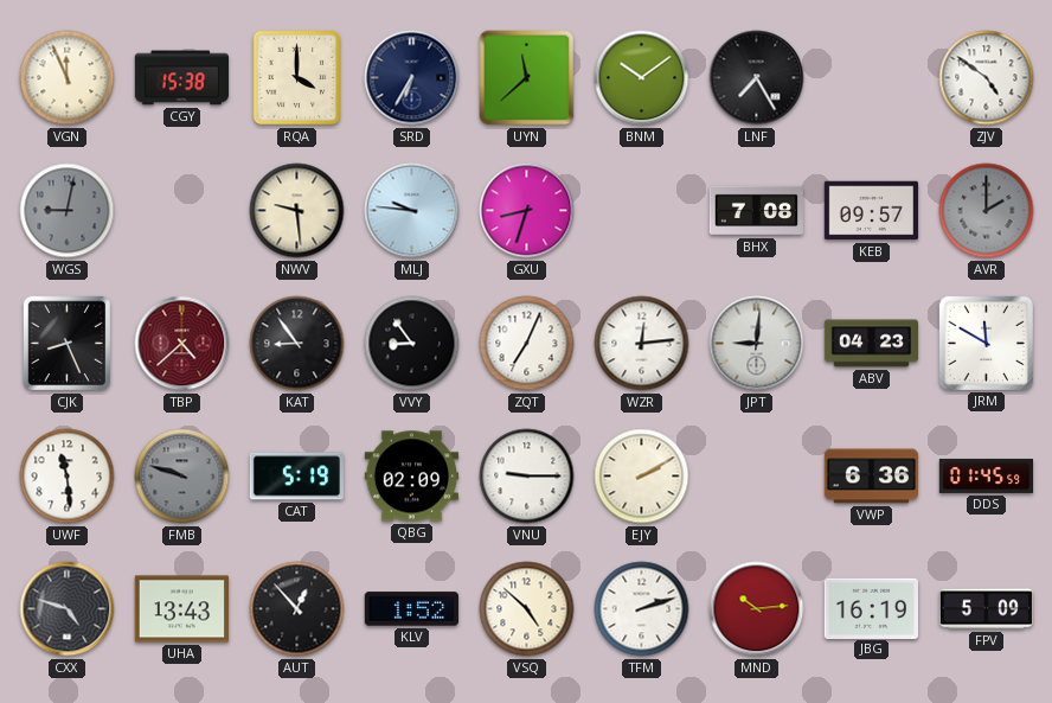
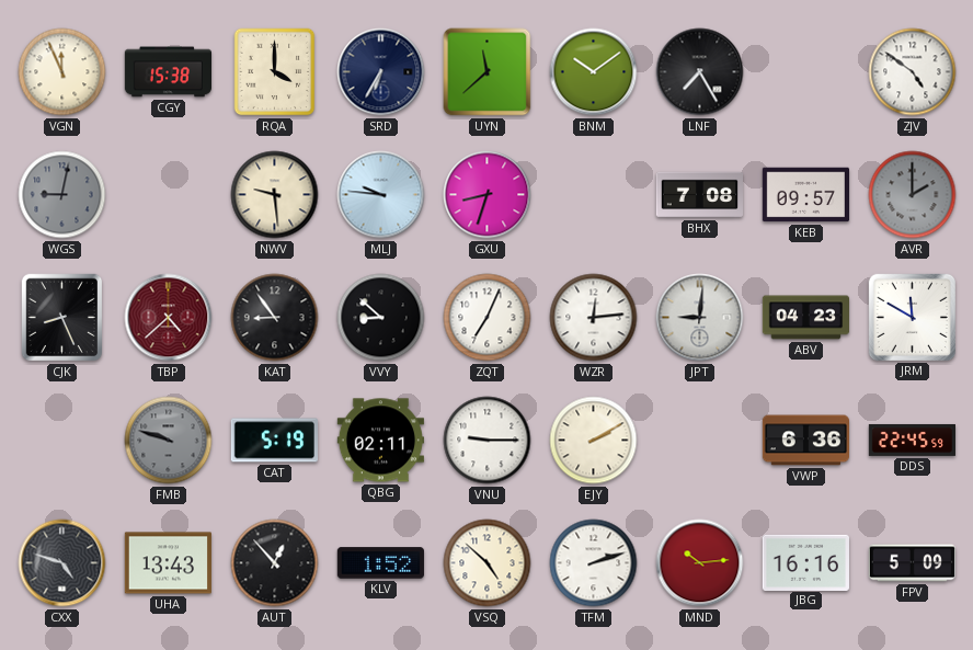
VVY: 8:54 -> 8:52 (381, 318)
UWF: 11:29 -> none (68, 477)
QBG: 02:09 -> 02:11 (380, 441)
DDS: 01:45 -> 22:45 (912, 440)
JBG: 16:19 -> 16:16 (805, 562)
